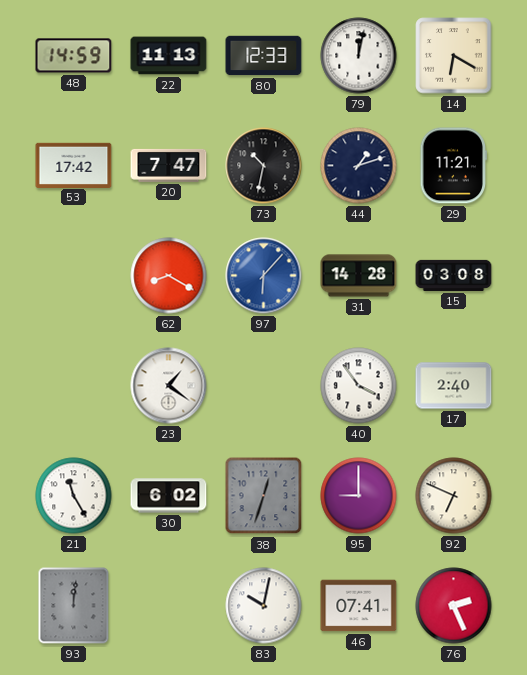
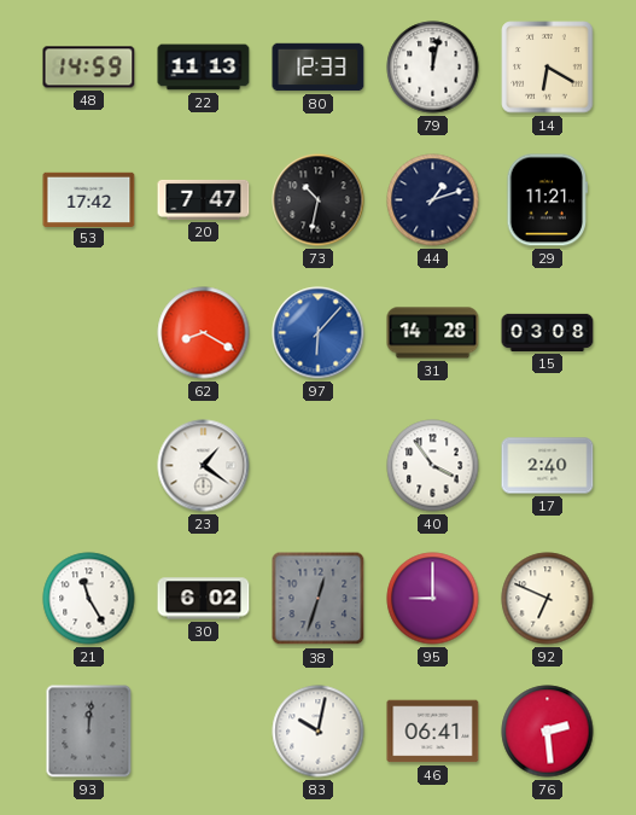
46: 07:41 -> 06:41 (433, 732)
76: 2:26 -> 2:29 (548, 732)
